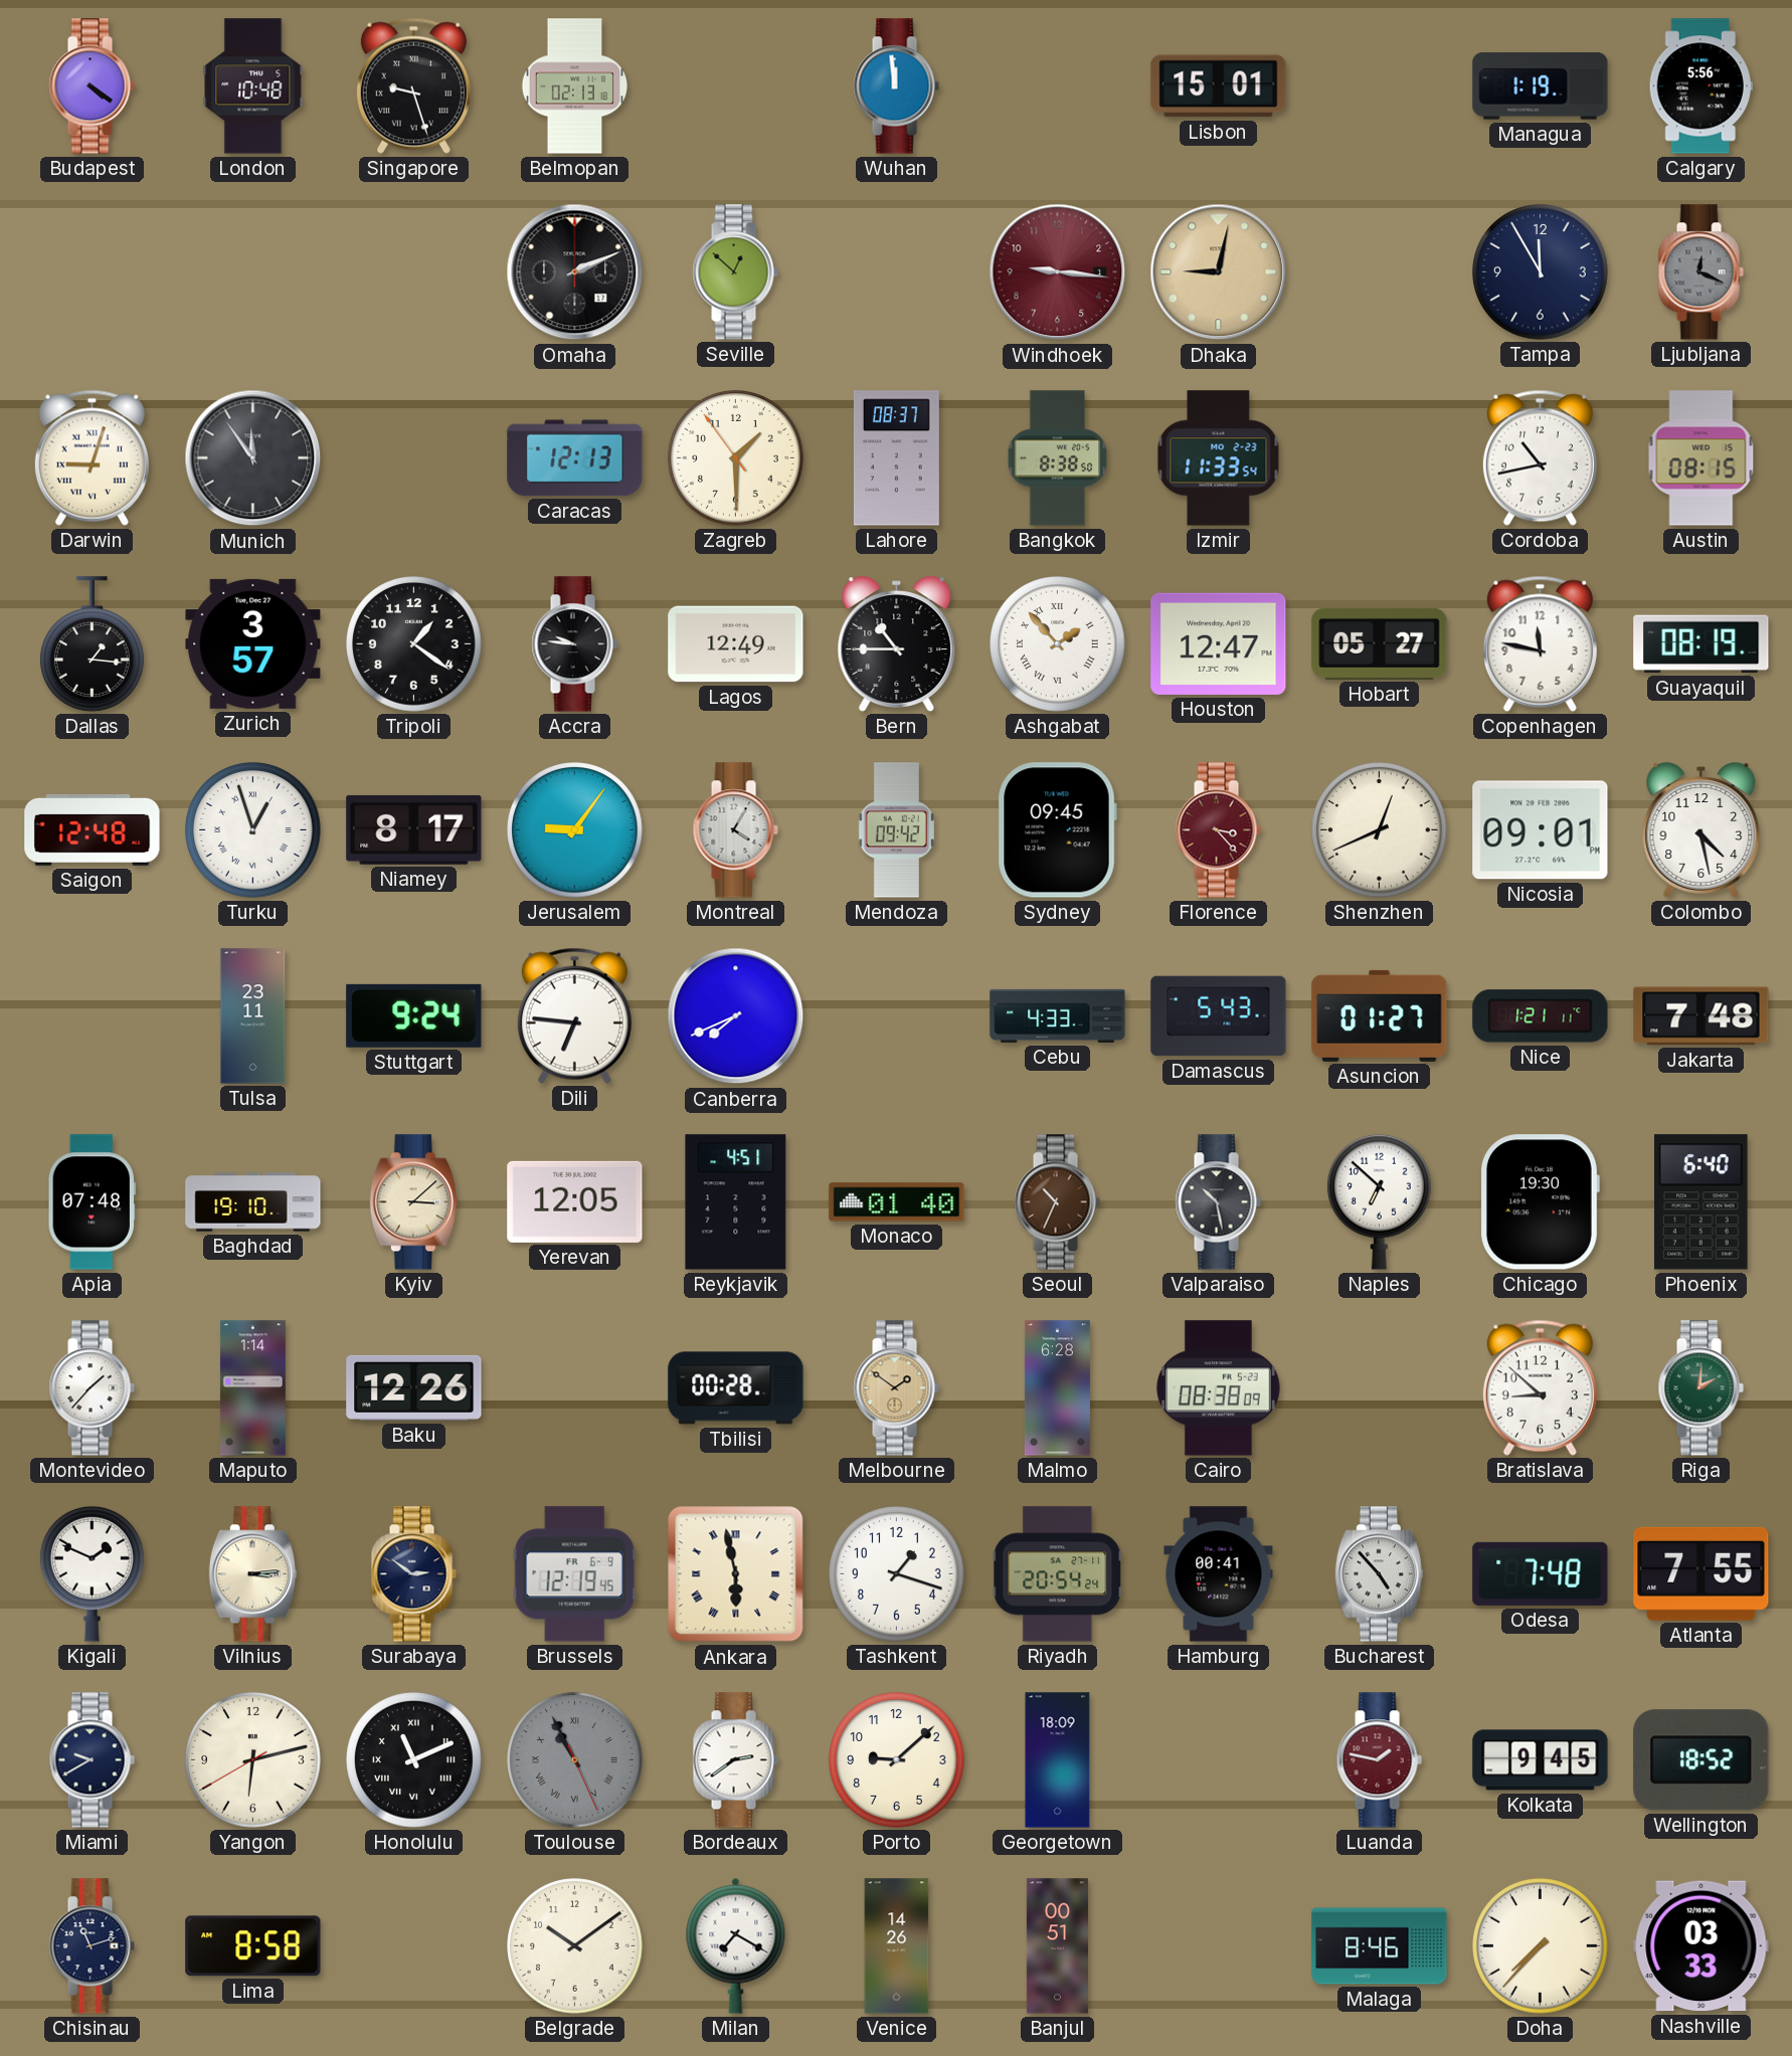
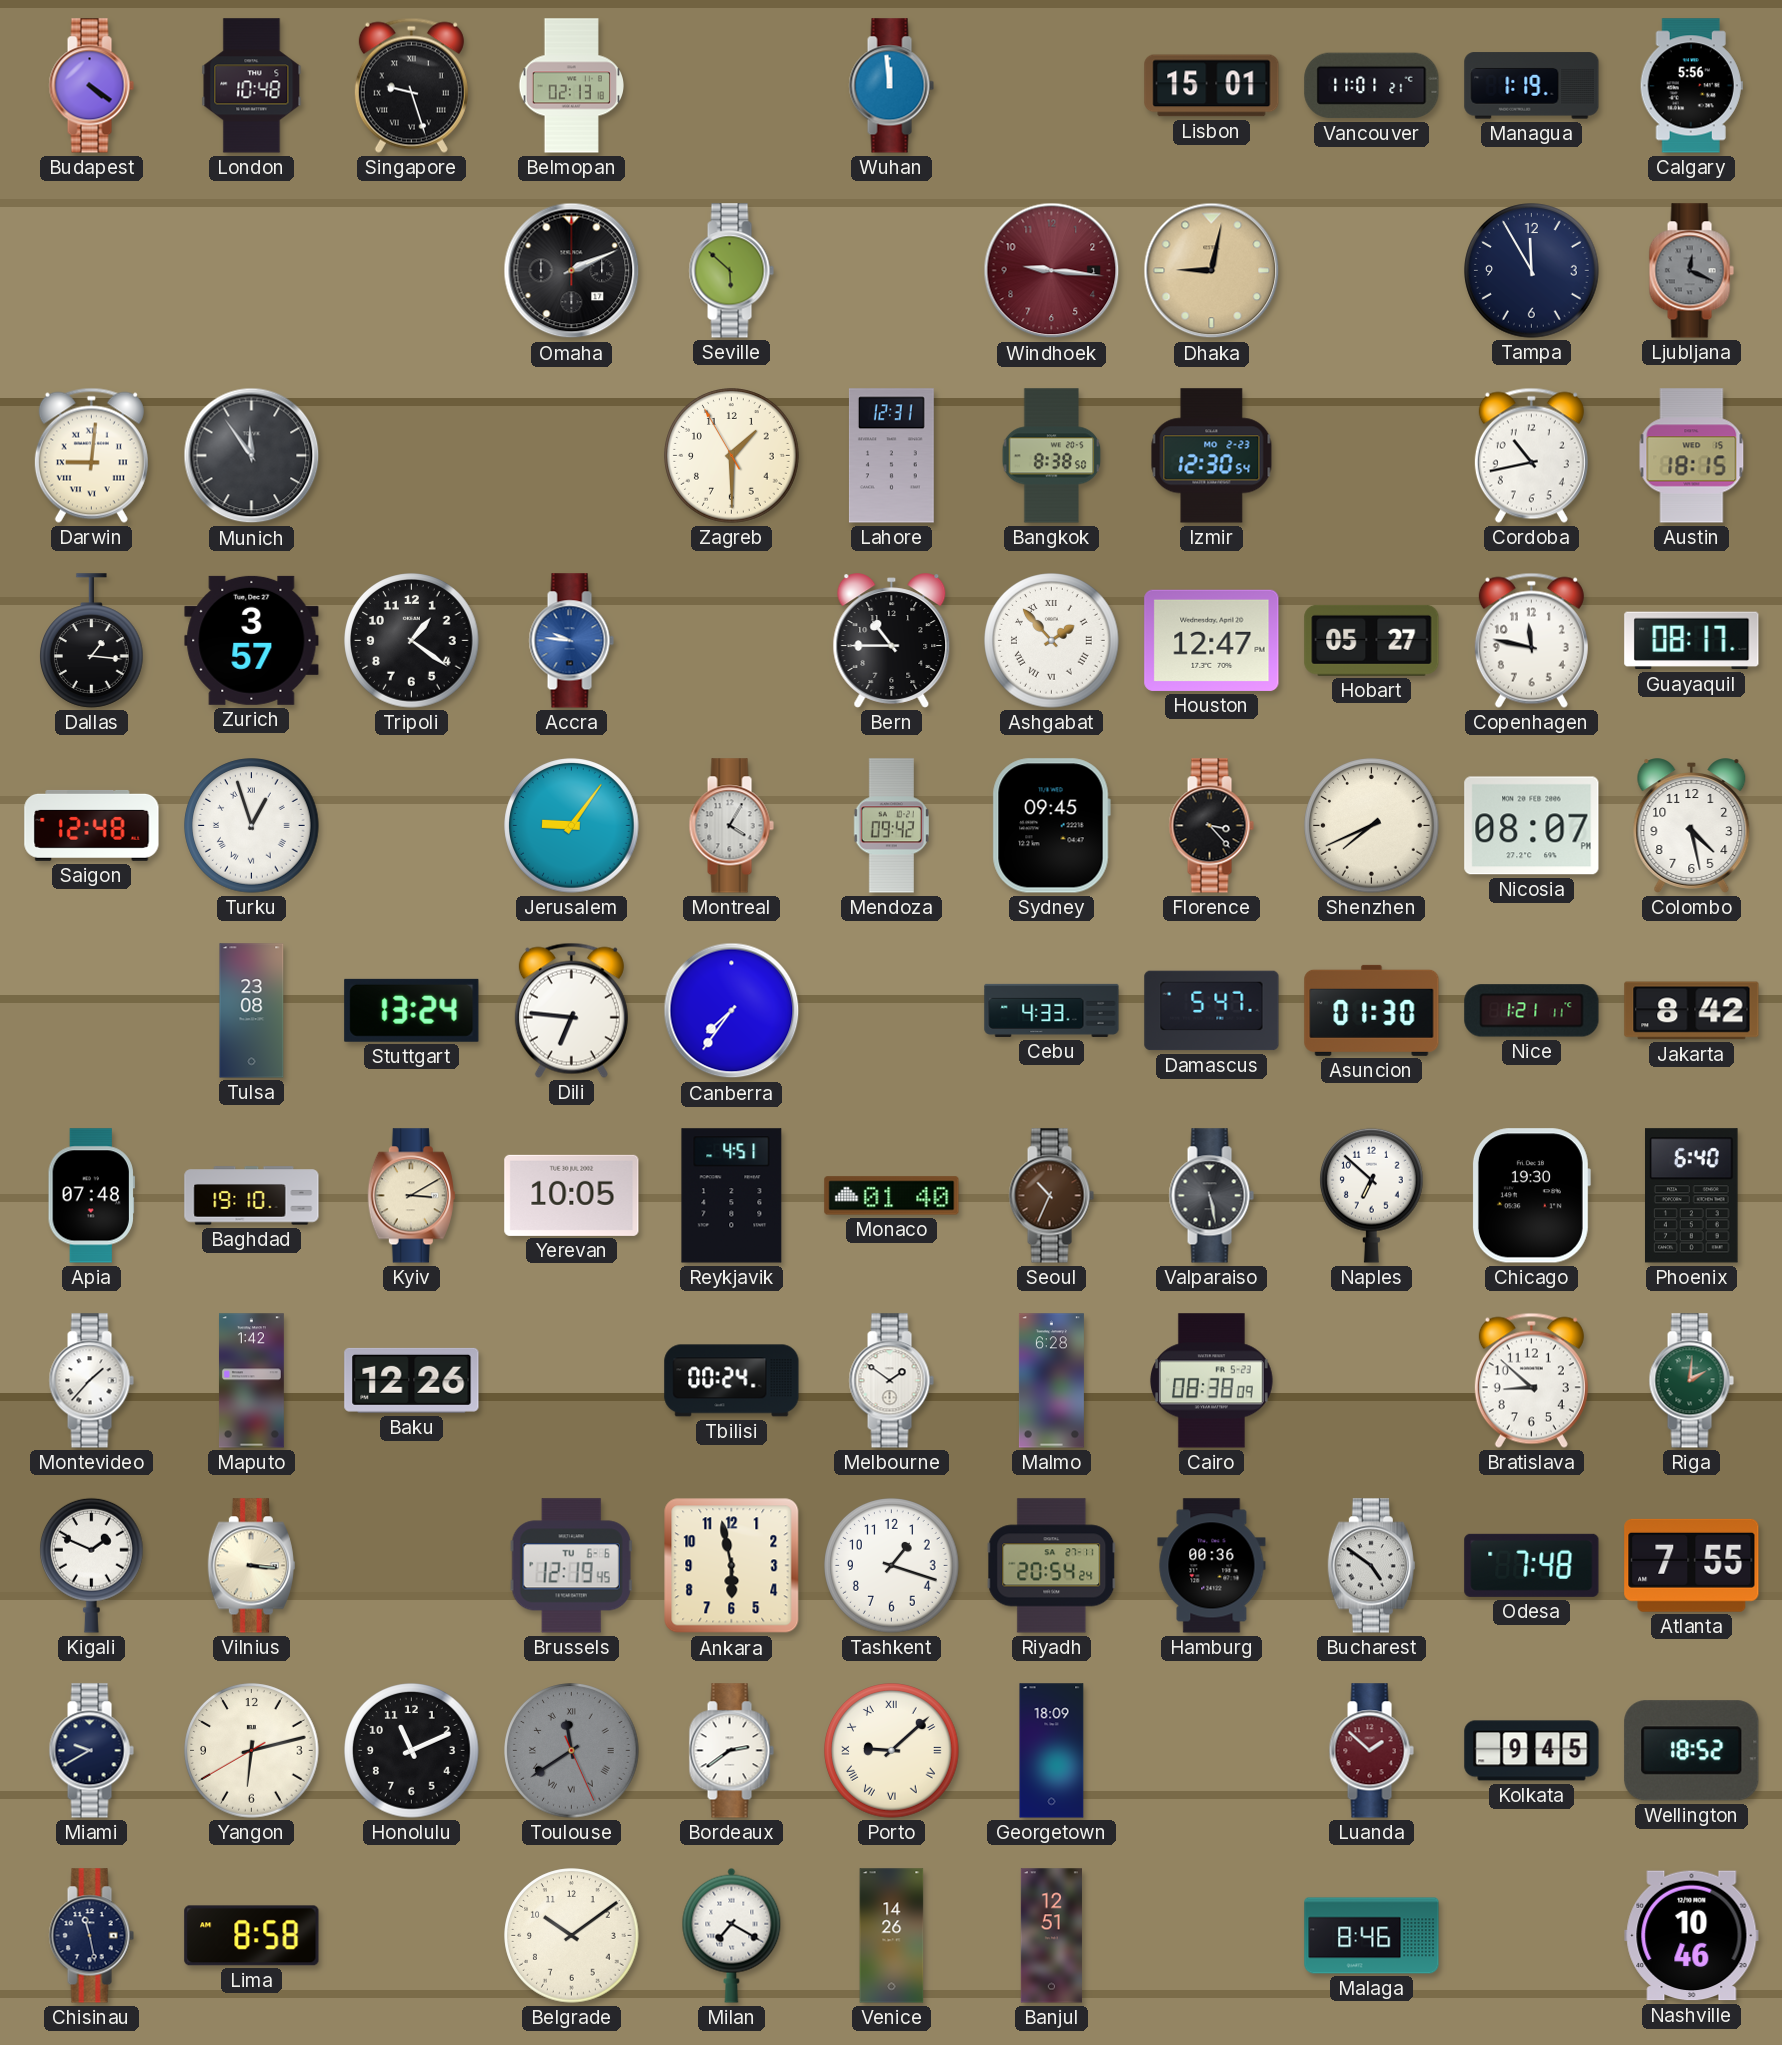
Vancouver: none -> 11:01 (1372, 86)
Seville: 12:52 -> 5:52 (731, 271)
Darwin: 9:03 -> 9:01 (91, 455)
Caracas: 12:13 -> none (575, 458)
Zagreb: 1:29:54 -> 1:29:55 (732, 456)
Lahore: 08:37 -> 12:31 (891, 456)
Izmir: 11:33 -> 12:30 (1212, 456)
Austin: 08:15 -> 18:15 (1692, 456)
Accra dial: black -> blue (571, 641)
Lagos: 12:49 -> none (736, 644)
Guayaquil: 08:19 -> 08:17 (1692, 641)
Niamey: 8:17 -> none (414, 829)
Florence dial: burgundy -> black (1211, 826)
Shenzhen: 12:41 -> 7:41 (1372, 826)
Nicosia: 09:01 -> 08:07 (1532, 826)
Tulsa: 23:11 -> 23:08 (252, 1011)
Stuttgart: 9:24 -> 13:24 (412, 1010)
Canberra: 7:41 -> 7:36 (732, 1011)
Damascus: 5:43 -> 5:47 (1212, 1011)
Asuncion: 01:27 -> 01:30 (1372, 1010)
Jakarta: 7:48 -> 8:42 (1692, 1011)
Kyiv: 3:08 -> 3:10 (411, 1196)
Yerevan: 12:05 -> 10:05 (572, 1195)
Valparaiso: 10:28 -> 5:28 (1211, 1196)
Maputo: 1:14 -> 1:42 (251, 1381)
Tbilisi: 00:28 -> 00:24 (732, 1381)
Melbourne dial: champagne -> white (891, 1381)
Vilnius: 3:14 -> 3:16 (251, 1566)
Surabaya: 2:51 -> none (413, 1574)
Brussels date: FR 6-9 -> TU 6-6 (571, 1566)
Ankara numerals: Roman -> Arabic (732, 1566)
Hamburg: 00:41 -> 00:36 (1212, 1566)
Bucharest: 4:53 -> 4:51 (1371, 1566)
Honolulu numerals: Roman -> Arabic (412, 1751)
Toulouse: 10:55 -> 11:39 (572, 1751)
Porto numerals: Arabic -> Roman (892, 1751)
Luanda: 1:47 -> 1:52 (1371, 1751)
Chisinau: 11:12 -> 11:28 (91, 1936)
Banjul: 00:51 -> 12:51 (1051, 1936)
Doha: 7:37 -> none (1541, 1946)
Nashville: 03:33 -> 10:46 (1692, 1936)
